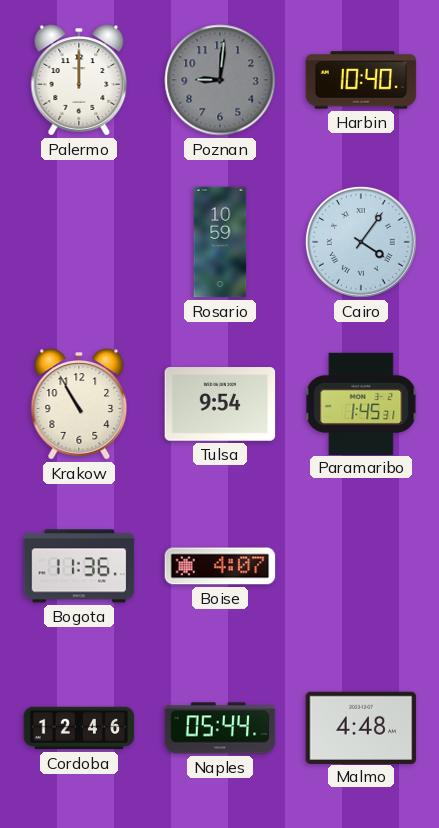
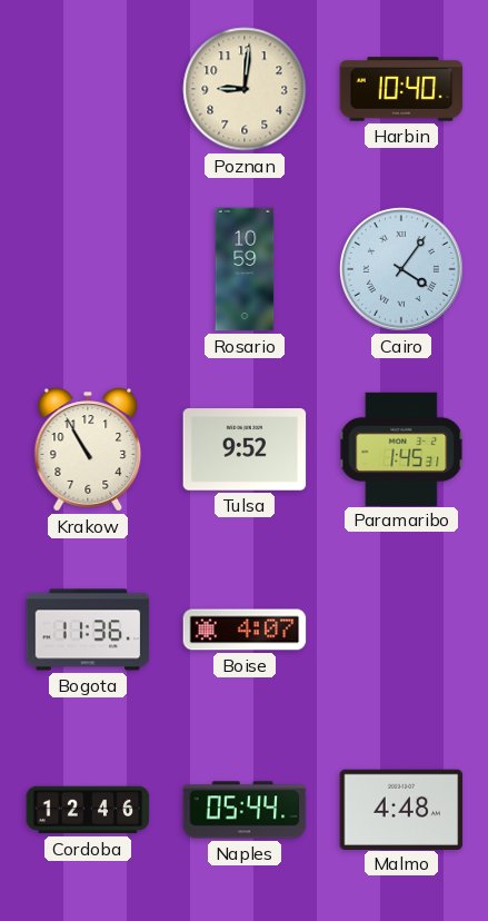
Palermo: 12:00 -> none (79, 80)
Poznan dial: grey -> cream (245, 89)
Tulsa: 9:54 -> 9:52 (245, 449)
